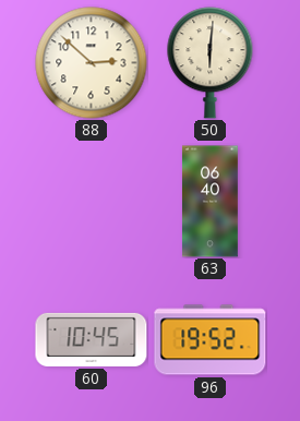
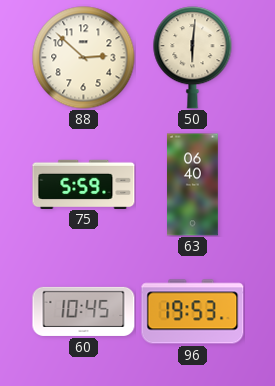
75: none -> 5:59 (84, 184)
96: 19:52 -> 19:53 (193, 312)
